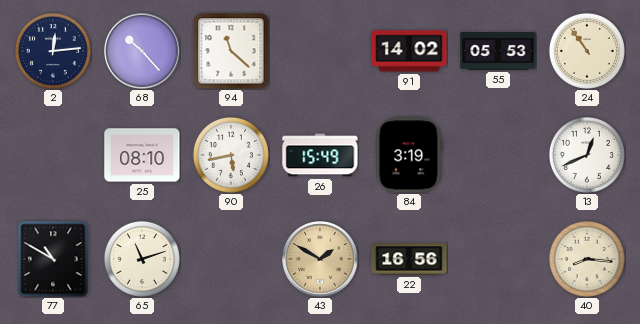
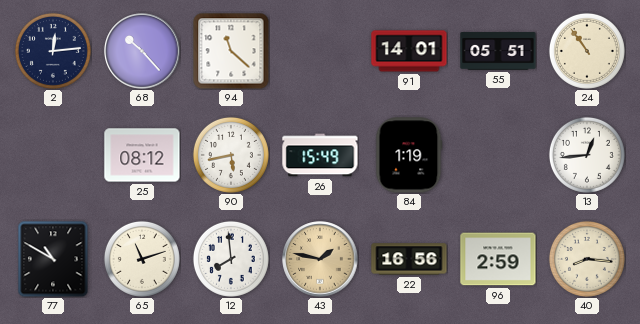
91: 14:02 -> 14:01 (409, 51)
55: 05:53 -> 05:51 (498, 51)
25: 08:10 -> 08:12 (142, 155)
84: 3:19 -> 1:19 (409, 155)
13: 12:41 -> 12:44 (587, 155)
12: none -> 7:59 (231, 259)
43: 1:50 -> 1:47 (320, 259)
96: none -> 2:59 (498, 259)
